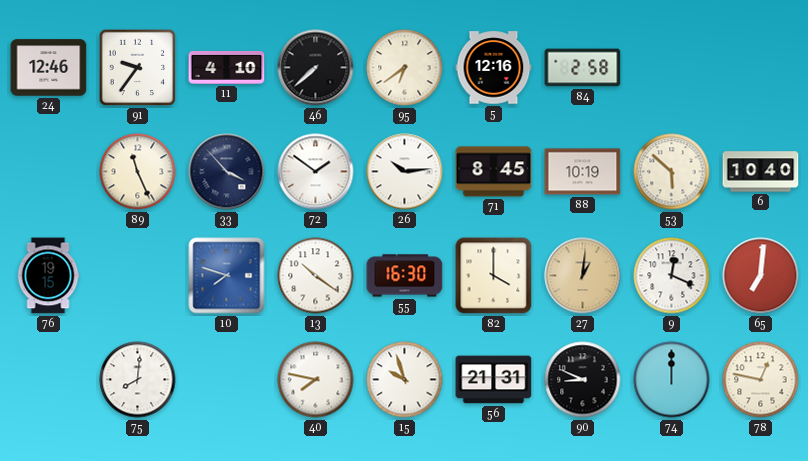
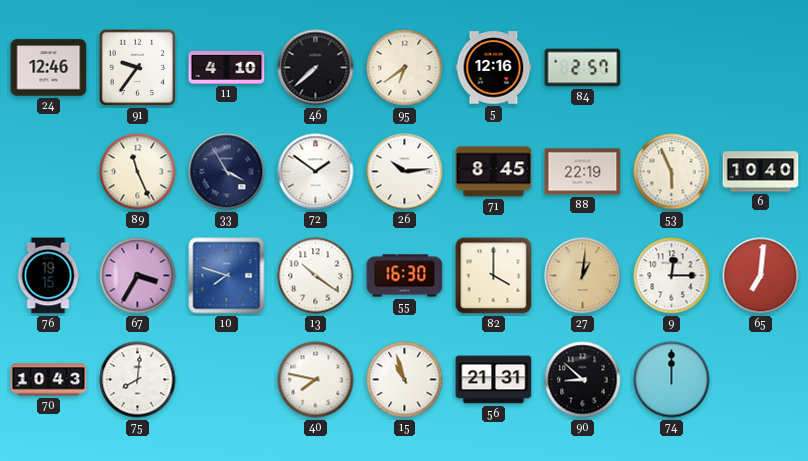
84: 2:58 -> 2:57 (583, 68)
33: 3:53 -> 3:55 (227, 172)
88: 10:19 -> 22:19 (583, 172)
53: 5:52 -> 5:56 (672, 172)
67: none -> 3:35 (138, 276)
9: 12:19 -> 12:15 (672, 276)
70: none -> 10:43 (49, 380)
15: 9:57 -> 10:57 (405, 380)
90: 8:49 -> 8:52 (583, 380)
78: 12:47 -> none (761, 380)
